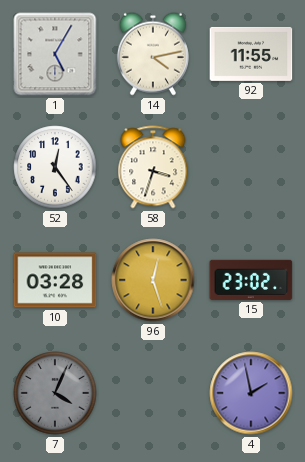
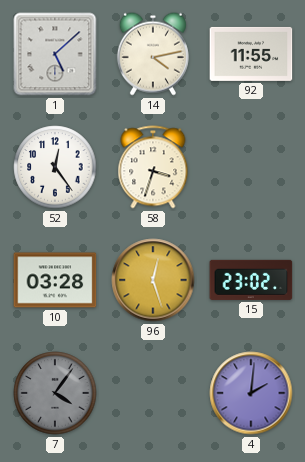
1: 5:05 -> 5:08 (55, 54)
7: 4:04 -> 4:06 (55, 393)
4: 1:58 -> 2:01 (251, 393)
